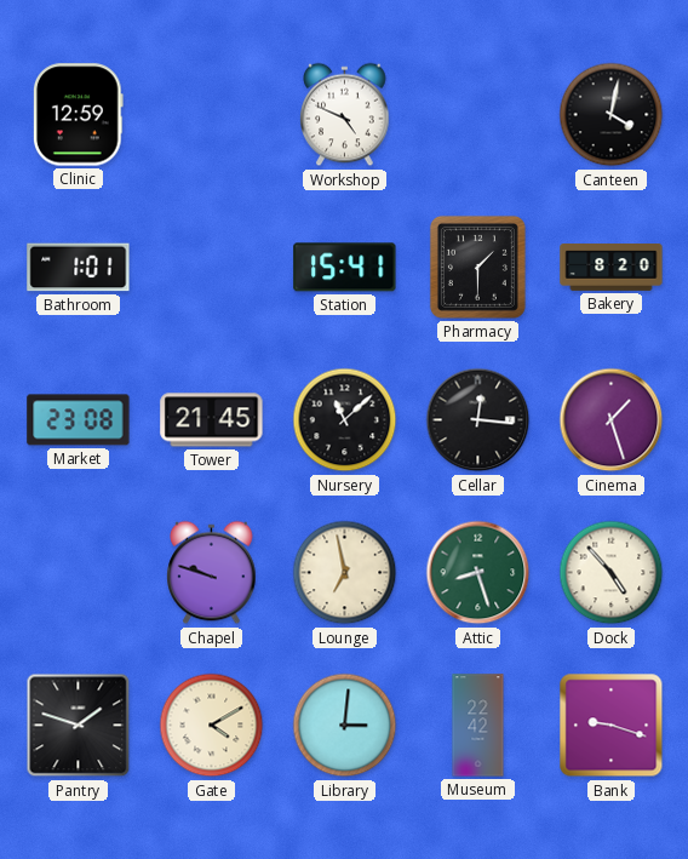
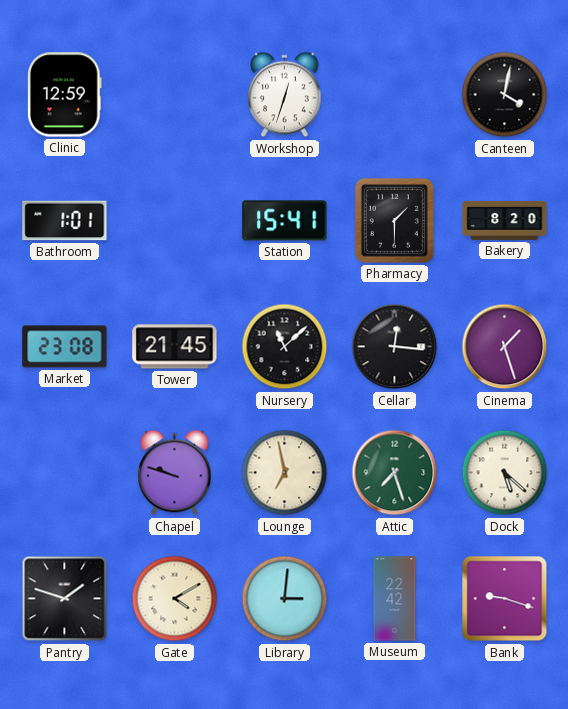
Workshop: 4:49 -> 12:33 (285, 95)
Attic: 8:27 -> 7:27 (395, 473)
Dock: 4:53 -> 5:22 (505, 473)
